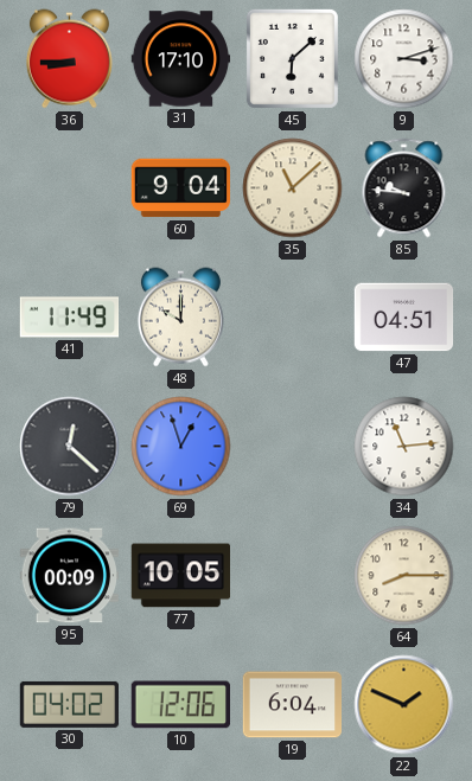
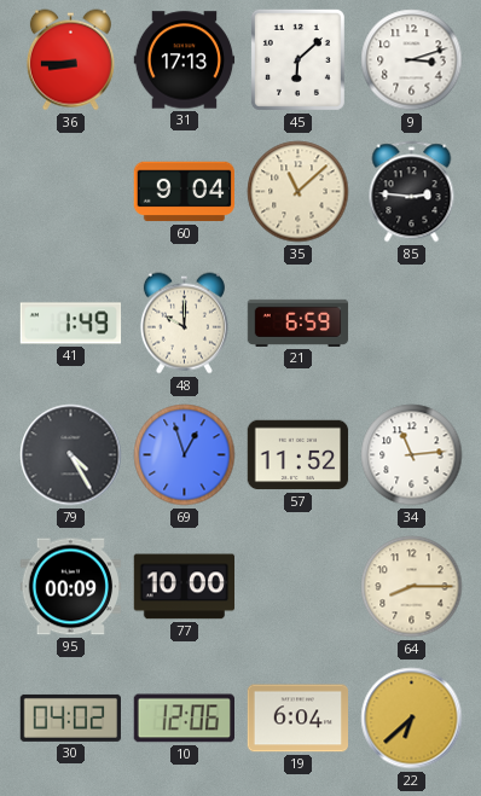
31: 17:10 -> 17:13 (185, 60)
85: 9:46 -> 2:46 (412, 192)
41: 11:49 -> 1:49 (71, 324)
21: none -> 6:59 (299, 323)
47: 04:51 -> none (404, 318)
79: 12:22 -> 4:25 (71, 455)
57: none -> 11:52 (299, 455)
77: 10:05 -> 10:00 (184, 587)
22: 1:49 -> 6:38 (412, 719)
